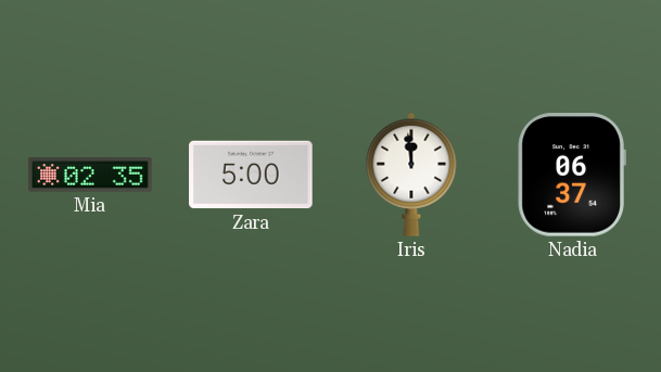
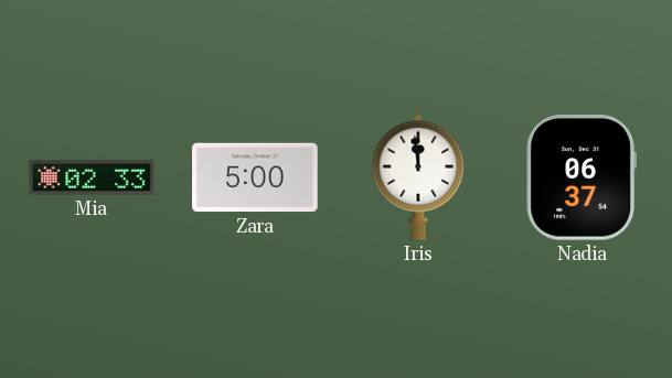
Mia: 02:35 -> 02:33 (92, 177)
